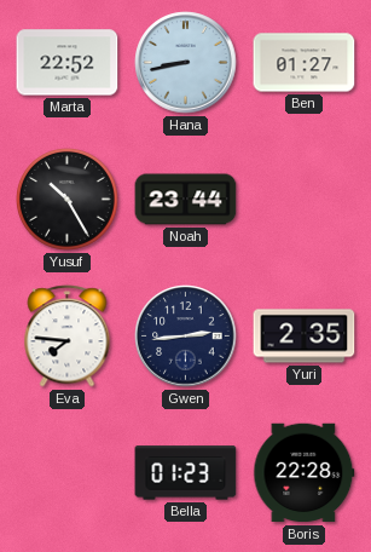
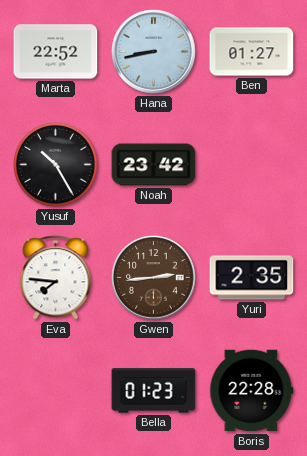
Noah: 23:44 -> 23:42 (154, 165)
Gwen dial: navy -> brown (154, 278)
